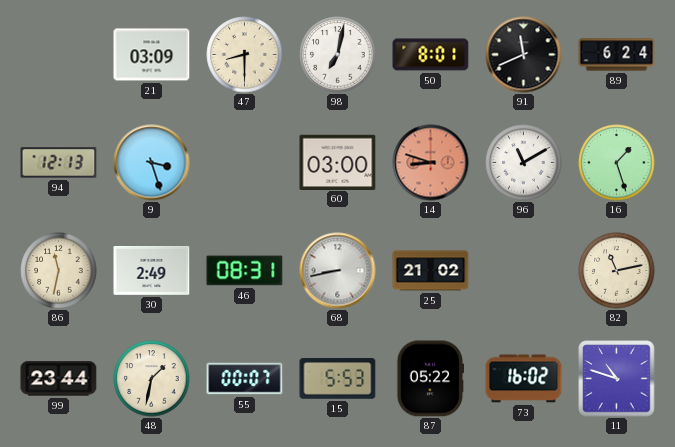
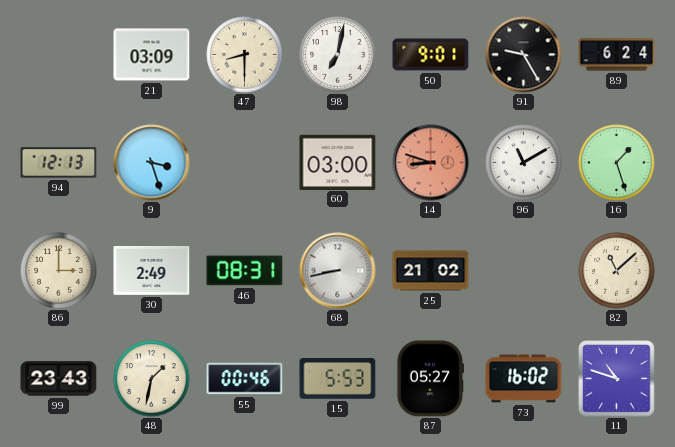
50: 8:01 -> 9:01 (431, 55)
91: 11:41 -> 9:25 (524, 55)
86: 11:32 -> 3:00 (59, 271)
82: 11:13 -> 11:08 (617, 271)
99: 23:44 -> 23:43 (59, 379)
55: 00:07 -> 00:46 (245, 379)
87: 05:22 -> 05:27 (431, 379)
